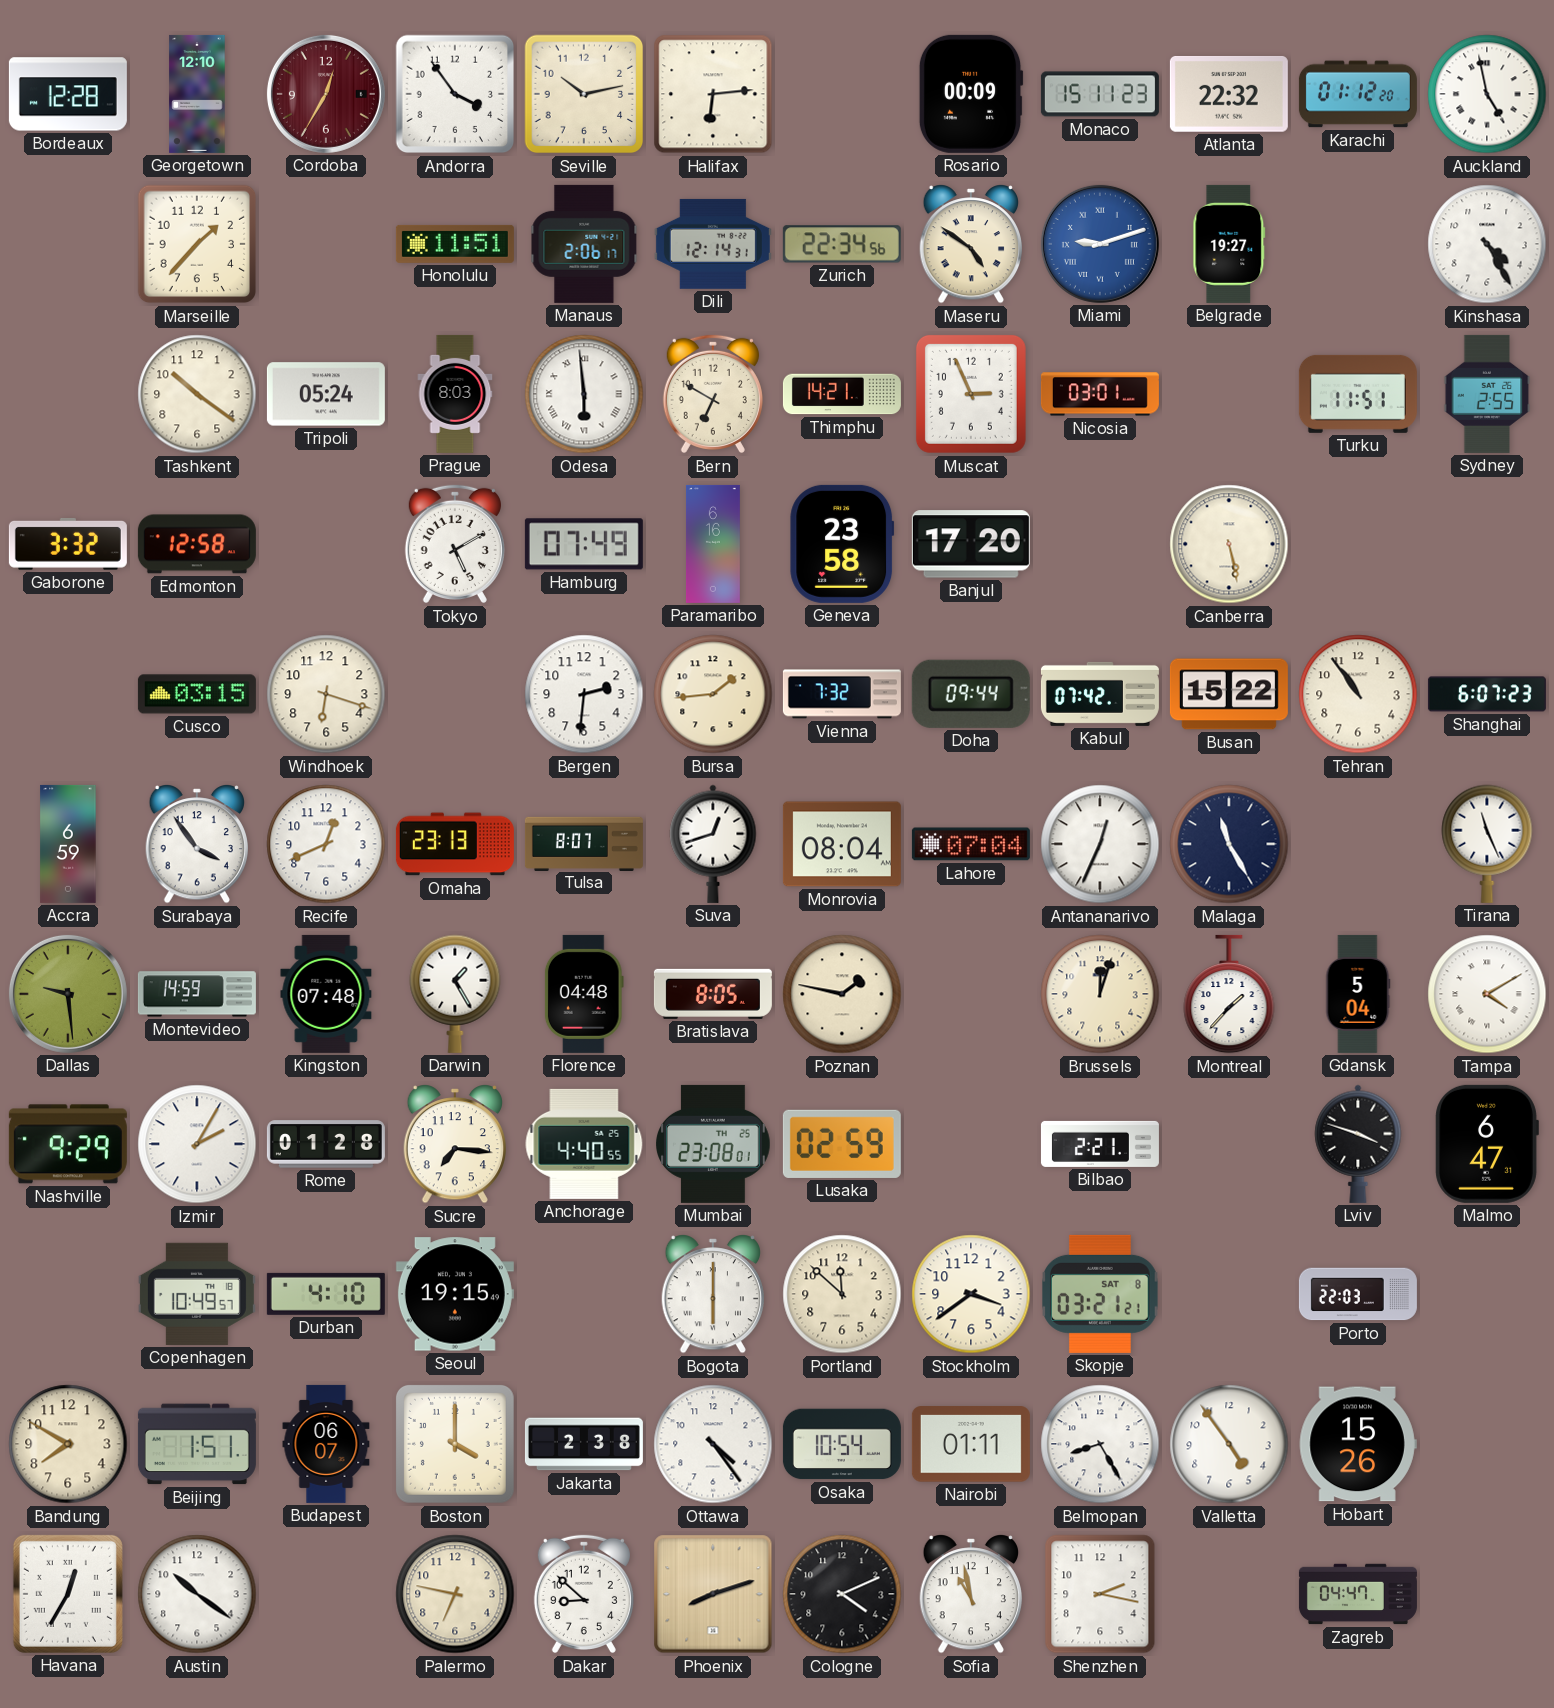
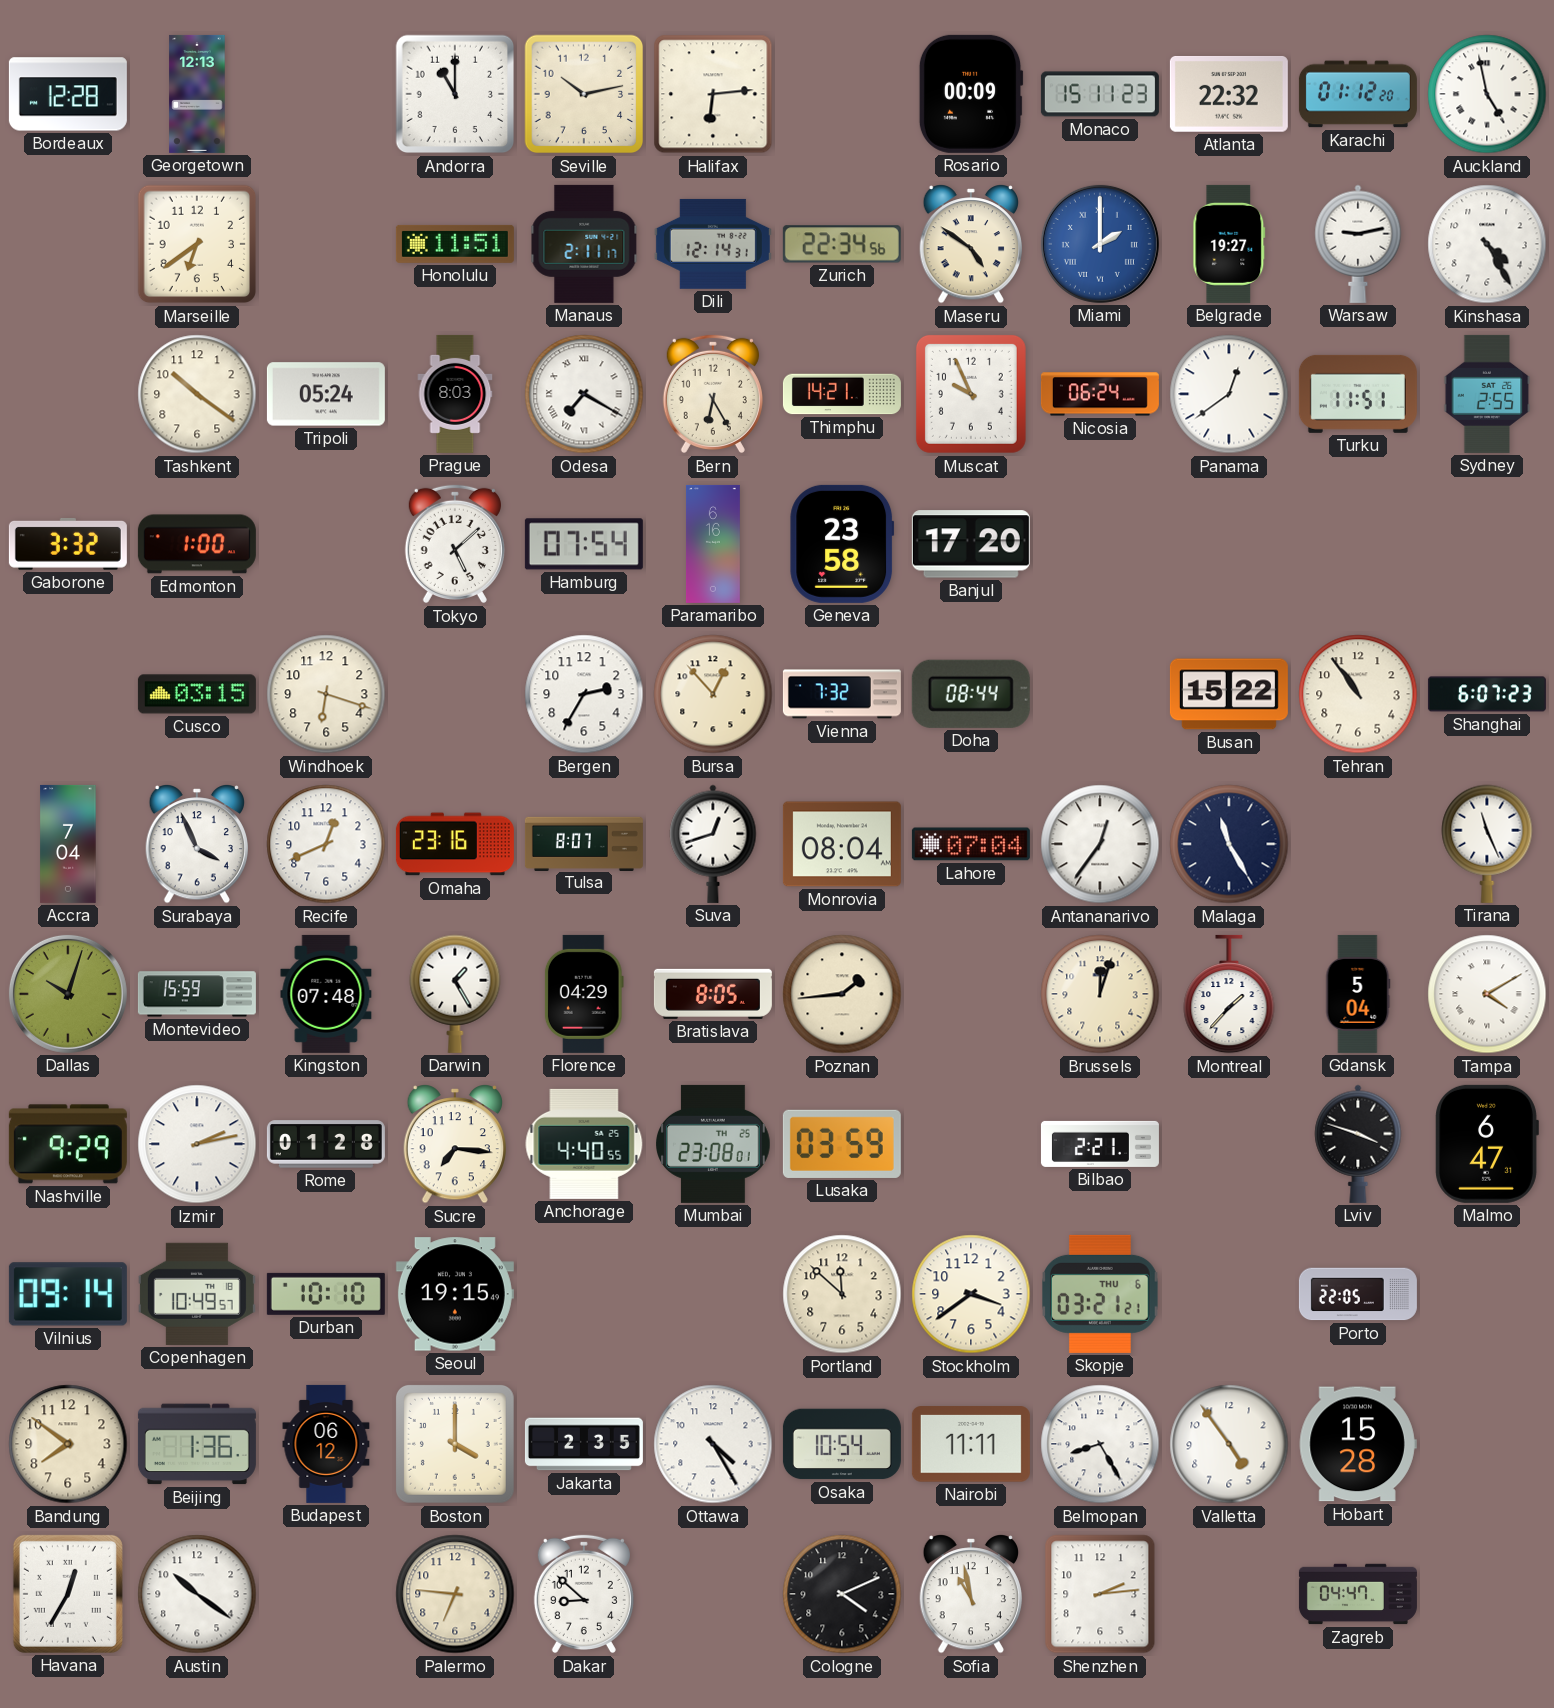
Georgetown: 12:10 -> 12:13 (197, 94)
Cordoba: 12:35 -> none (326, 94)
Andorra: 3:54 -> 11:00 (455, 94)
Marseille: 1:37 -> 6:39 (197, 244)
Manaus: 2:06 -> 2:11 (584, 244)
Miami: 9:12 -> 2:00 (1100, 244)
Warsaw: none -> 9:13 (1358, 244)
Odesa: 5:59 -> 7:20 (584, 394)
Bern: 6:50 -> 6:25 (713, 394)
Muscat: 2:56 -> 9:56 (971, 394)
Nicosia: 03:01 -> 06:24 (1100, 394)
Panama: none -> 12:39 (1229, 394)
Edmonton: 12:58 -> 1:00 (197, 544)
Tokyo: 5:10 -> 5:08 (455, 544)
Hamburg: 07:49 -> 07:54 (584, 544)
Canberra: 5:28 -> none (1229, 544)
Bergen: 2:31 -> 2:35 (584, 694)
Bursa: 1:44 -> 12:53 (713, 694)
Doha: 09:44 -> 08:44 (971, 694)
Kabul: 07:42 -> none (1100, 694)
Accra: 6:59 -> 7:04 (68, 844)
Surabaya: 3:54 -> 3:56 (196, 845)
Omaha: 23:13 -> 23:16 (455, 844)
Antananarivo: 12:34 -> 12:36 (1100, 844)
Dallas: 9:29 -> 10:03 (68, 994)
Montevideo: 14:59 -> 15:59 (197, 994)
Florence: 04:48 -> 04:29 (584, 994)
Poznan: 1:47 -> 1:44 (842, 994)
Izmir: 2:05 -> 2:13 (197, 1144)
Lusaka: 02:59 -> 03:59 (842, 1144)
Vilnius: none -> 09:14 (68, 1294)
Durban: 4:10 -> 10:10 (326, 1294)
Bogota: 6:00 -> none (712, 1295)
Skopje date: SAT 8 -> THU 6 (1101, 1294)
Porto: 22:03 -> 22:05 (1358, 1294)
Bandung: 7:50 -> 7:51 (68, 1444)
Beijing: 1:51 -> 1:36 (197, 1444)
Budapest: 06:07 -> 06:12 (326, 1444)
Jakarta: 2:38 -> 2:35 (584, 1444)
Ottawa: 4:24 -> 4:25 (713, 1444)
Nairobi: 01:11 -> 11:11 (971, 1444)
Hobart: 15:26 -> 15:28 (1358, 1444)
Palermo: 6:47 -> 6:46 (455, 1594)
Phoenix: 8:12 -> none (713, 1594)
Shenzhen: 2:17 -> 2:14 (1100, 1594)
